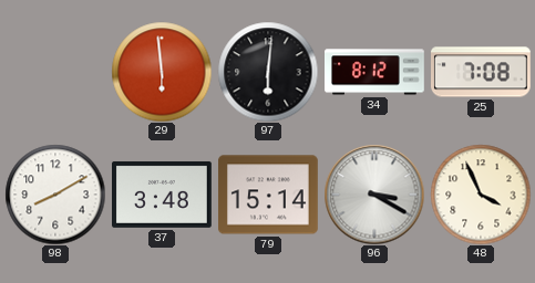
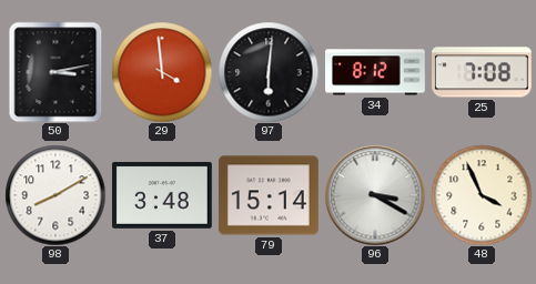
50: none -> 3:13 (55, 72)
29: 5:59 -> 3:59 (162, 72)
